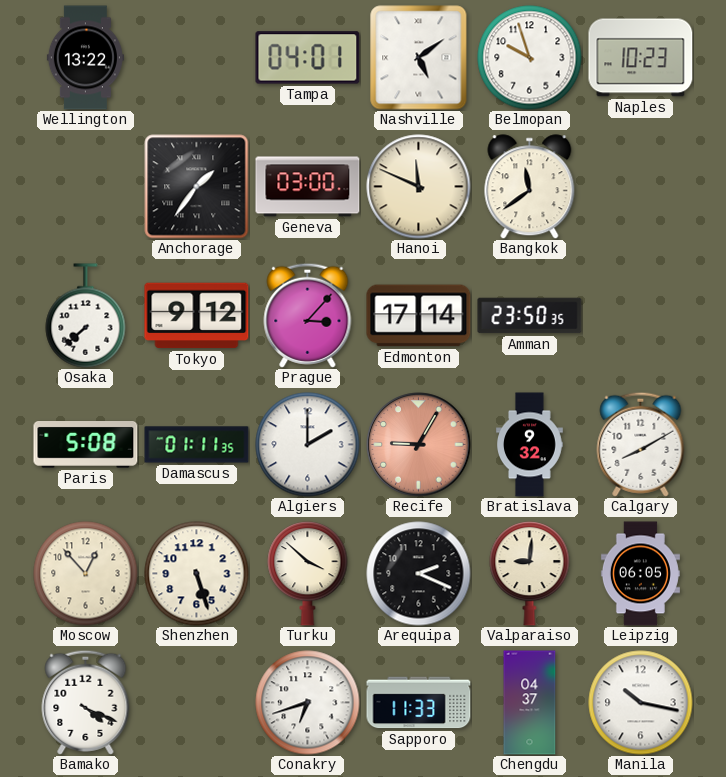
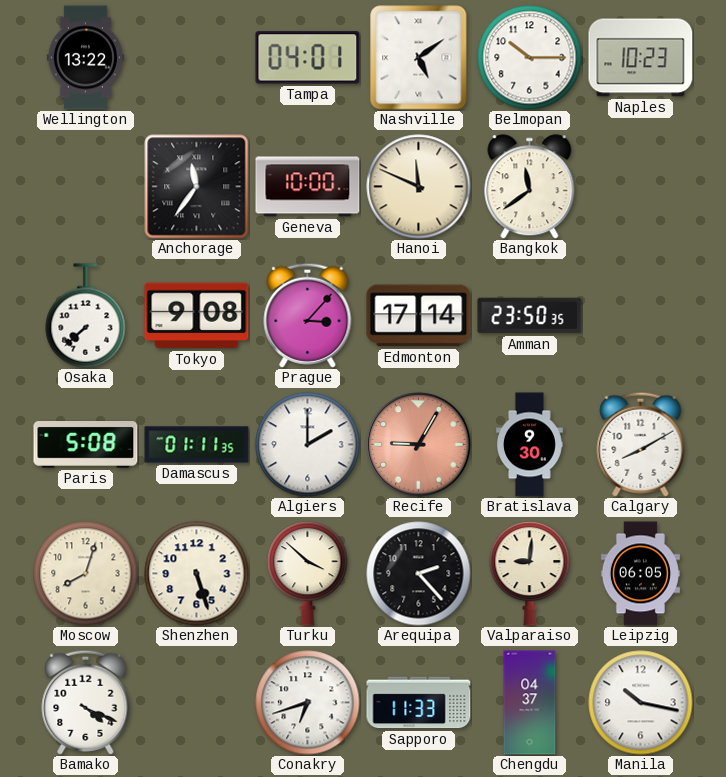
Belmopan: 9:57 -> 10:15 (530, 58)
Anchorage: 1:36 -> 11:36 (197, 187)
Geneva: 03:00 -> 10:00 (308, 187)
Tokyo: 9:12 -> 9:08 (197, 316)
Bratislava: 9:32 -> 9:30 (530, 445)
Moscow: 12:53 -> 8:03 (86, 574)
Arequipa: 2:19 -> 2:23 (419, 574)
